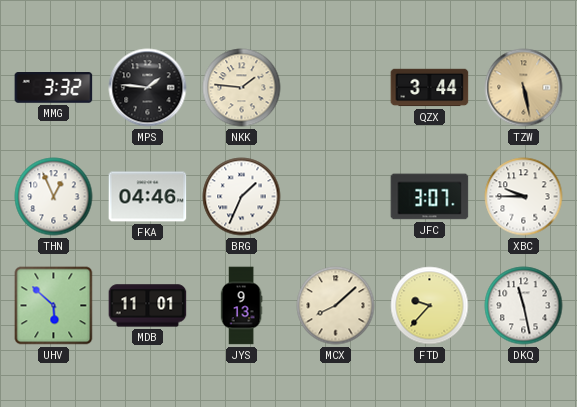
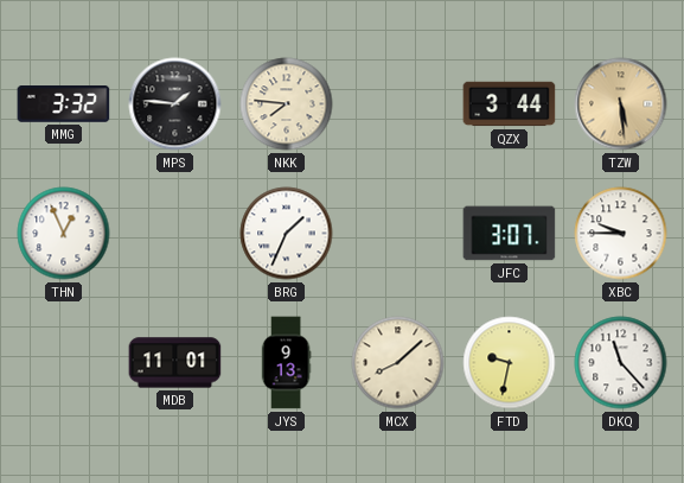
NKK: 1:46 -> 7:46 (287, 104)
TZW: 5:28 -> 5:29 (621, 104)
FKA: 04:46 -> none (148, 197)
UHV: 5:52 -> none (54, 306)
FTD: 9:37 -> 9:32 (510, 363)
DKQ: 11:28 -> 11:23 (621, 363)
